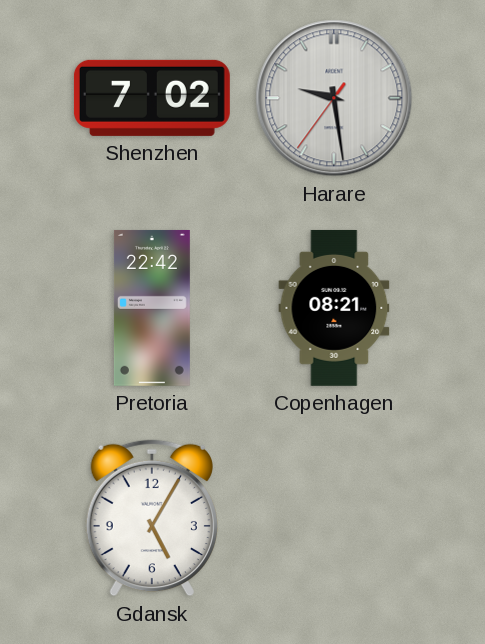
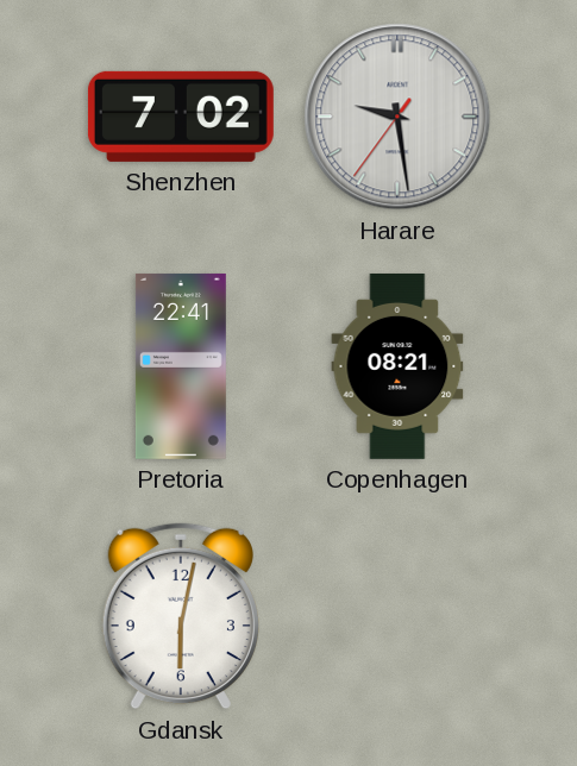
Pretoria: 22:42 -> 22:41 (181, 366)
Gdansk: 5:05 -> 6:02 (181, 616)
